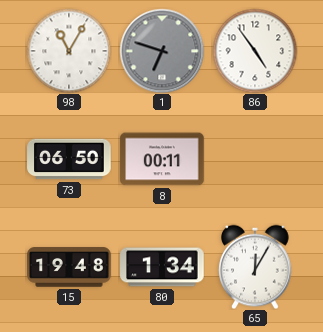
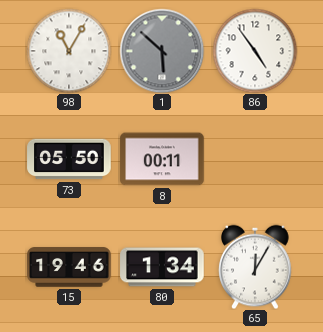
1: 6:48 -> 5:52 (162, 51)
73: 06:50 -> 05:50 (69, 159)
15: 19:48 -> 19:46 (69, 267)
